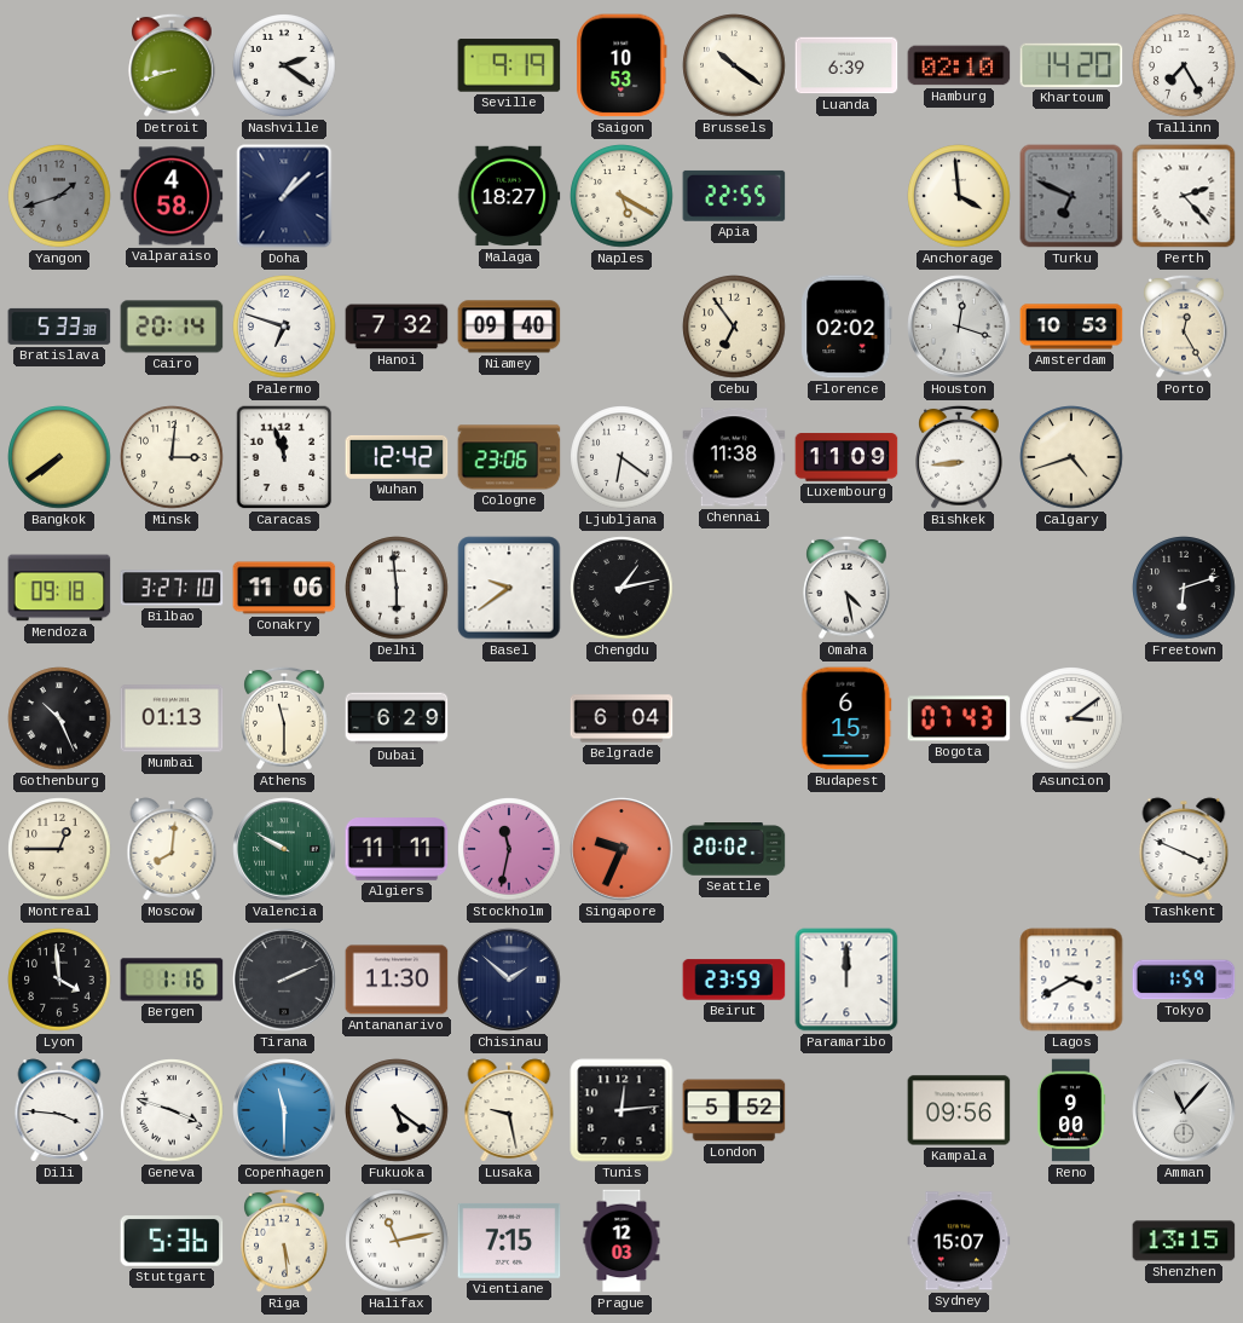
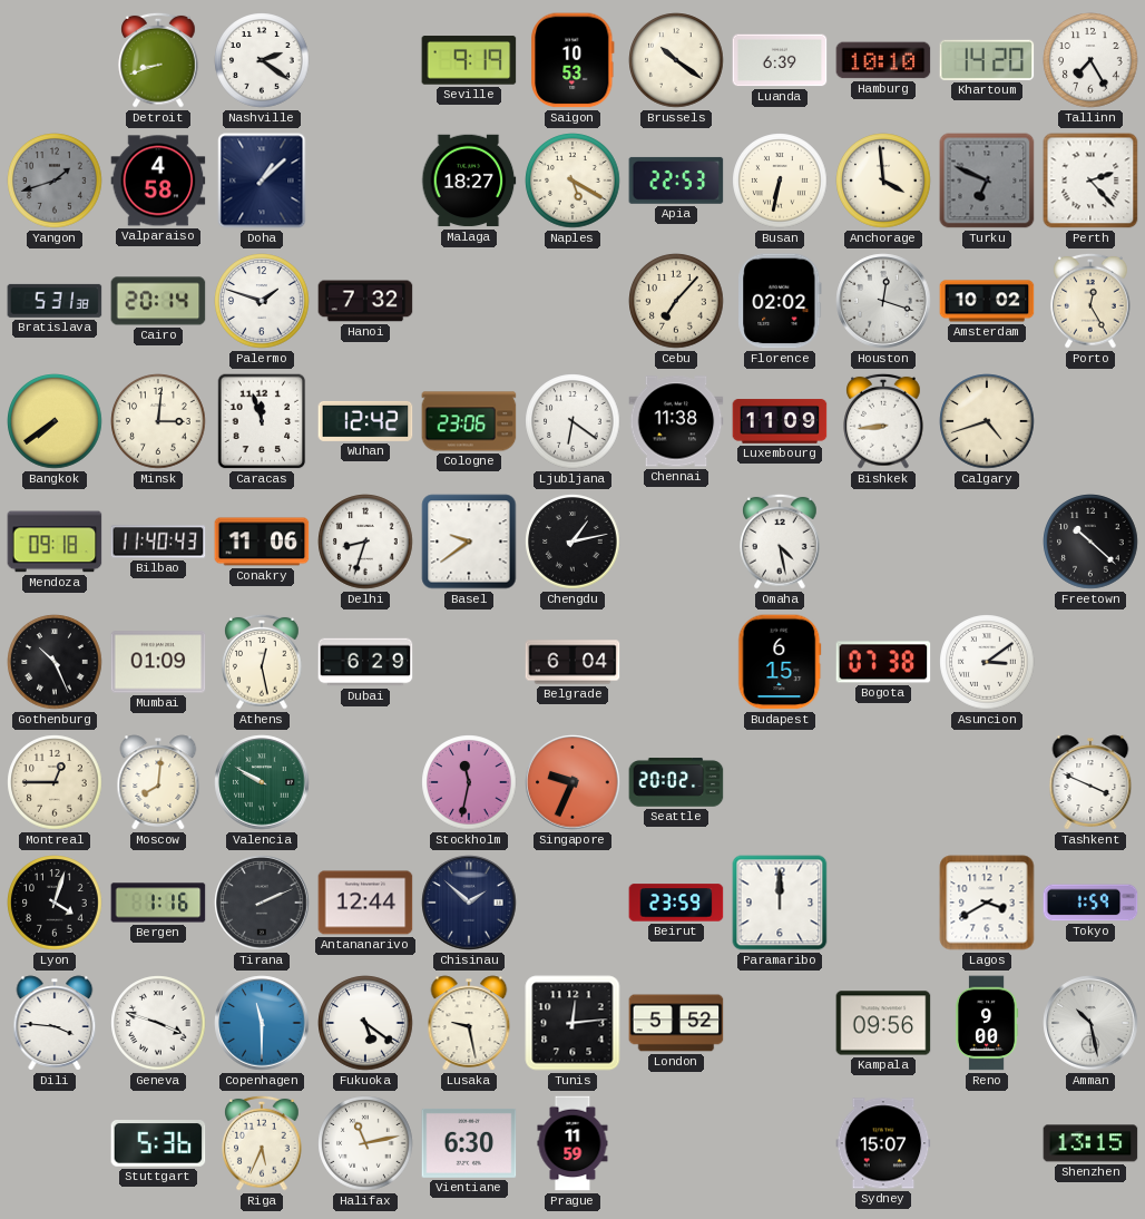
Hamburg: 02:10 -> 10:10 (883, 60)
Apia: 22:55 -> 22:53 (676, 181)
Busan: none -> 6:32 (780, 181)
Bratislava: 5:33 -> 5:31 (55, 301)
Palermo: 6:48 -> 1:48 (262, 301)
Niamey: 09:40 -> none (509, 327)
Cebu: 6:54 -> 7:07 (676, 301)
Amsterdam: 10:53 -> 10:02 (987, 301)
Bilbao: 3:27 -> 11:40 (158, 542)
Delhi: 5:59 -> 8:33 (365, 542)
Freetown: 6:12 -> 10:22 (1090, 542)
Mumbai: 01:13 -> 01:09 (158, 662)
Athens: 11:30 -> 12:28 (262, 662)
Bogota: 07:43 -> 07:38 (883, 662)
Algiers: 11:11 -> none (397, 849)
Lyon: 3:59 -> 4:03 (55, 903)
Antananarivo: 11:30 -> 12:44 (365, 903)
Amman: 11:07 -> 10:28 (1090, 1023)
Riga: 5:29 -> 5:34 (262, 1143)
Vientiane: 7:15 -> 6:30 (469, 1143)
Prague: 12:03 -> 11:59 (572, 1143)
